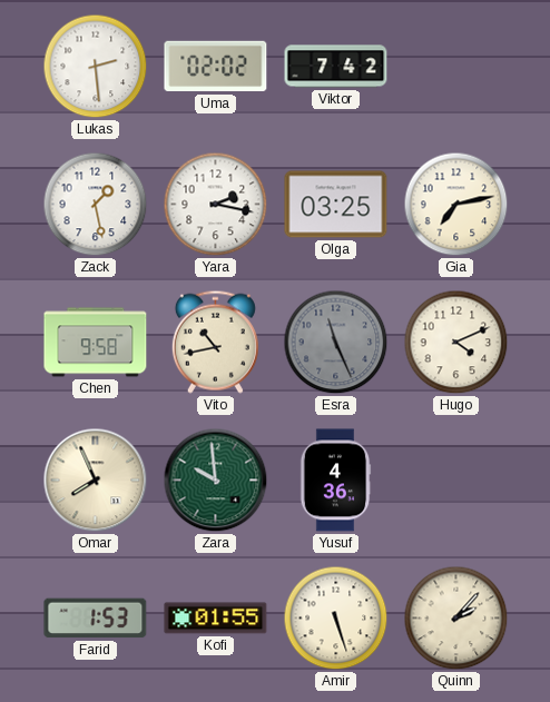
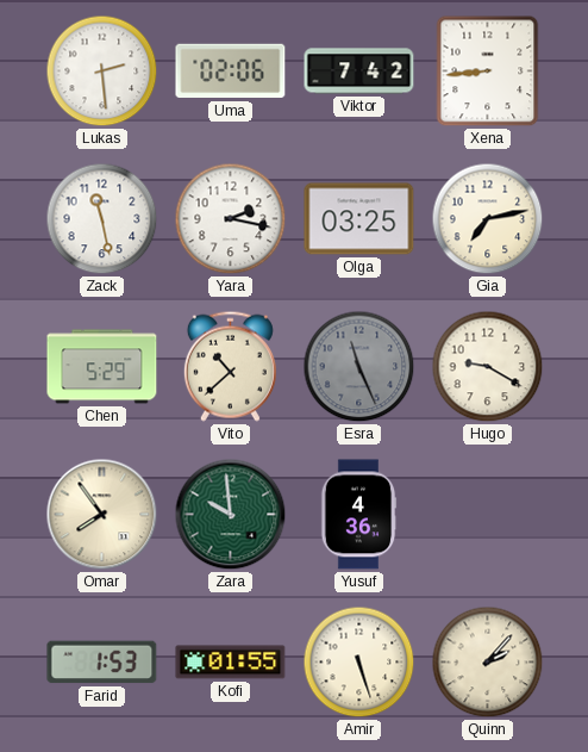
Uma: 02:02 -> 02:06 (231, 72)
Xena: none -> 8:44 (488, 72)
Zack: 1:28 -> 11:28 (102, 219)
Chen: 9:58 -> 5:29 (102, 367)
Vito: 10:43 -> 10:38 (230, 366)
Hugo: 4:11 -> 9:20 (488, 367)
Omar: 7:56 -> 7:54 (102, 515)
